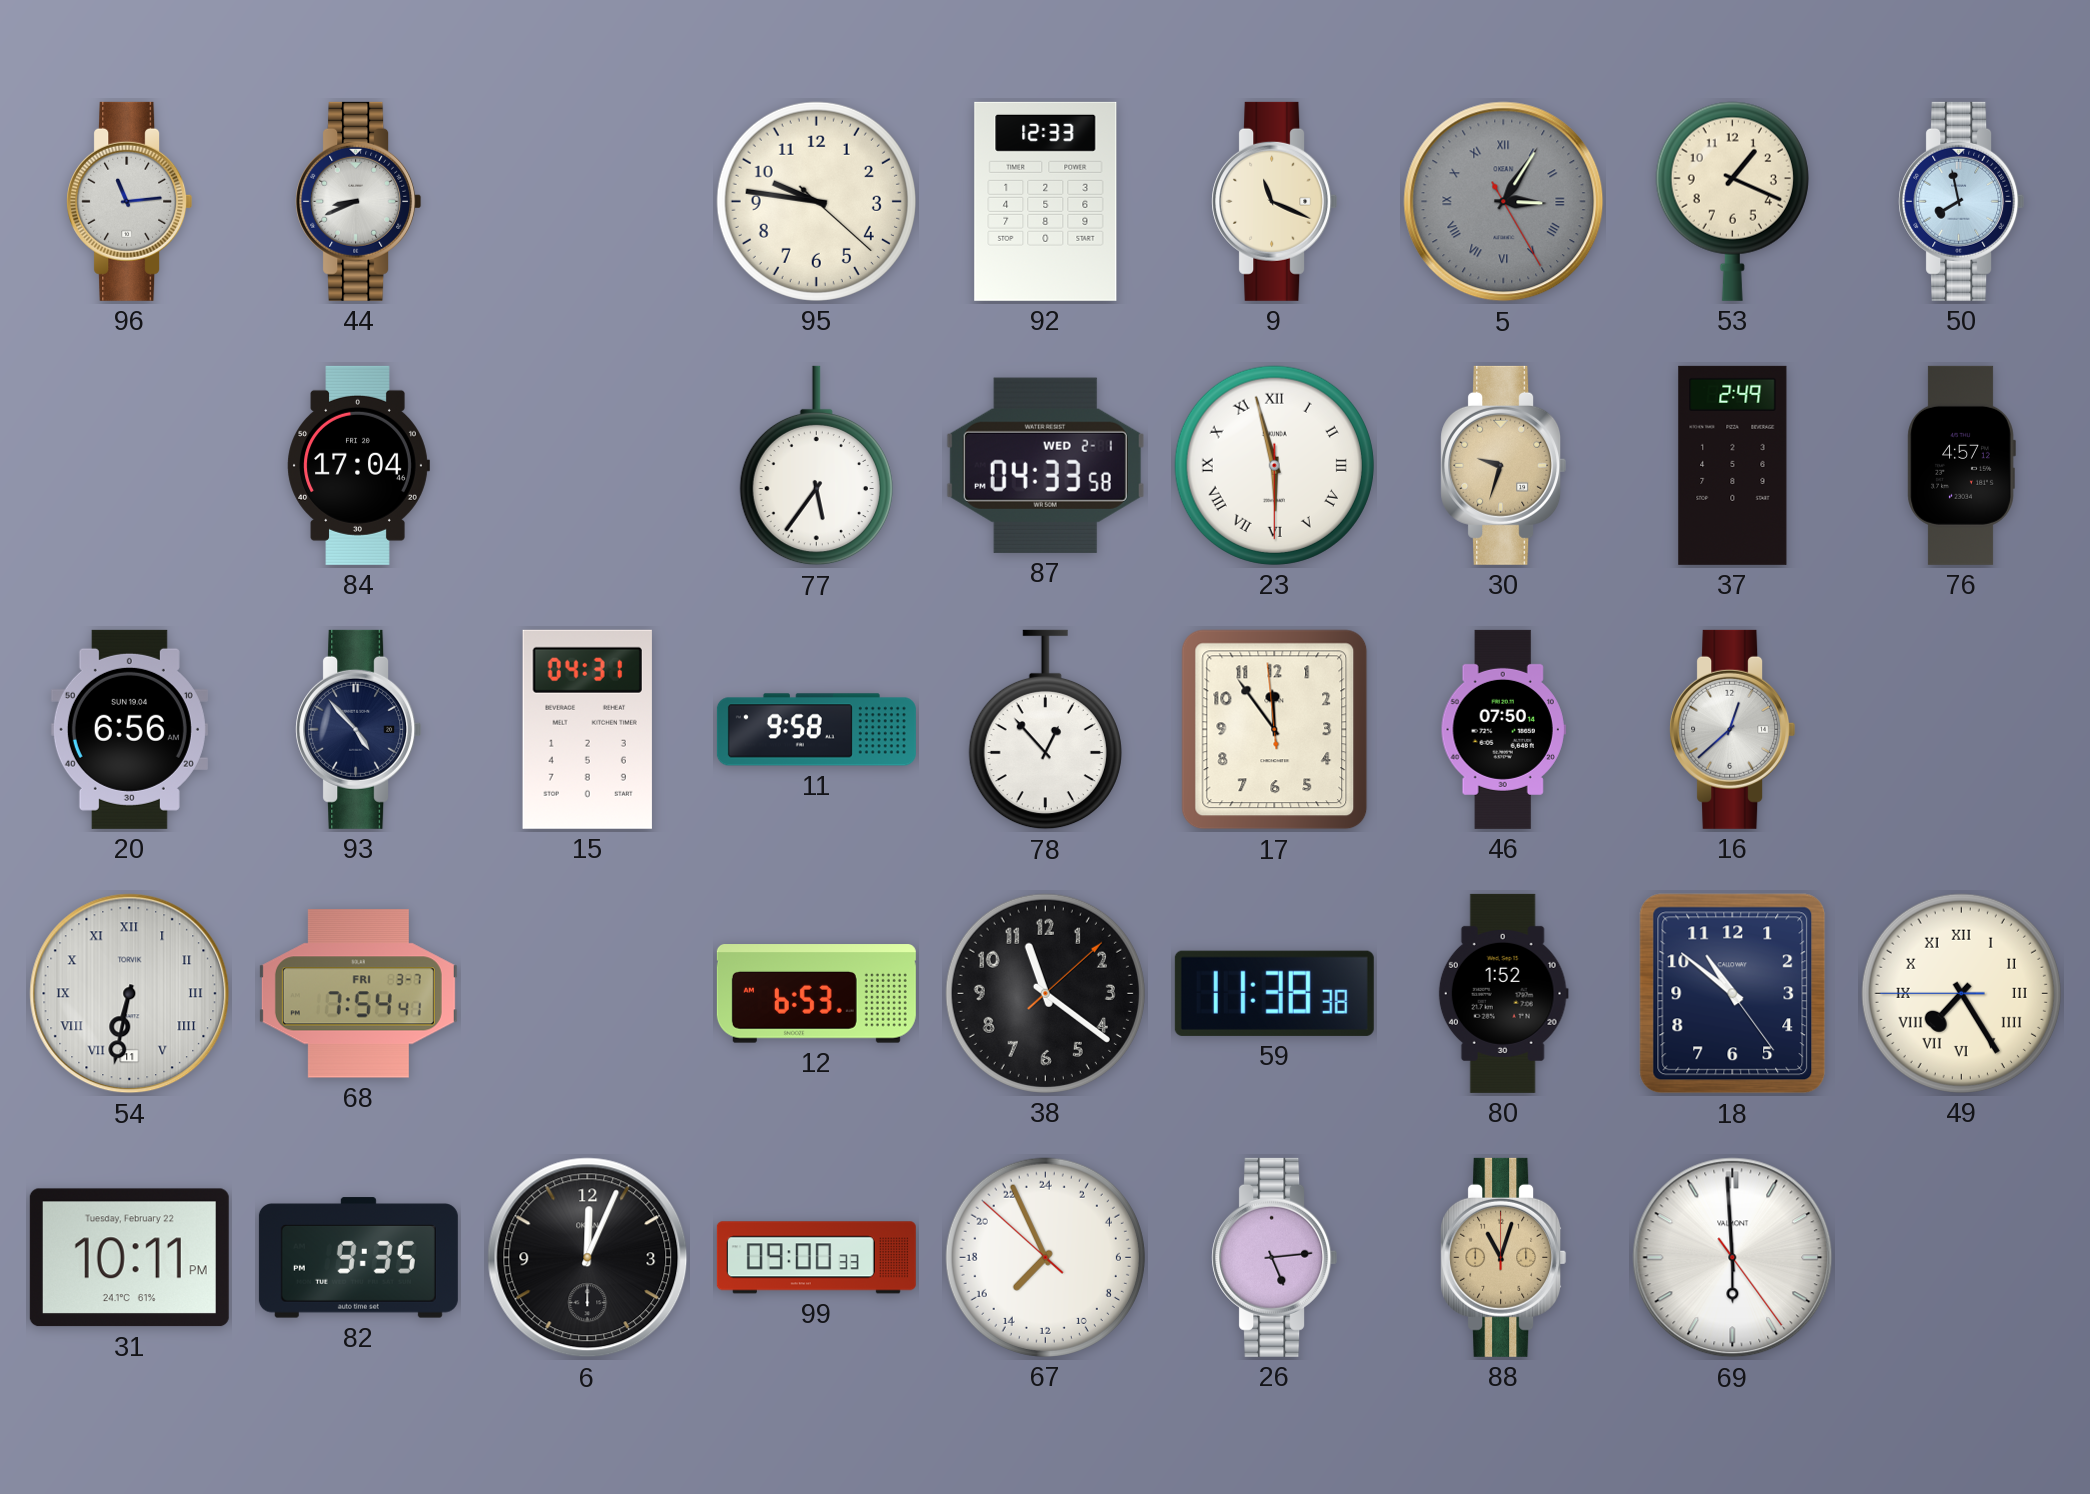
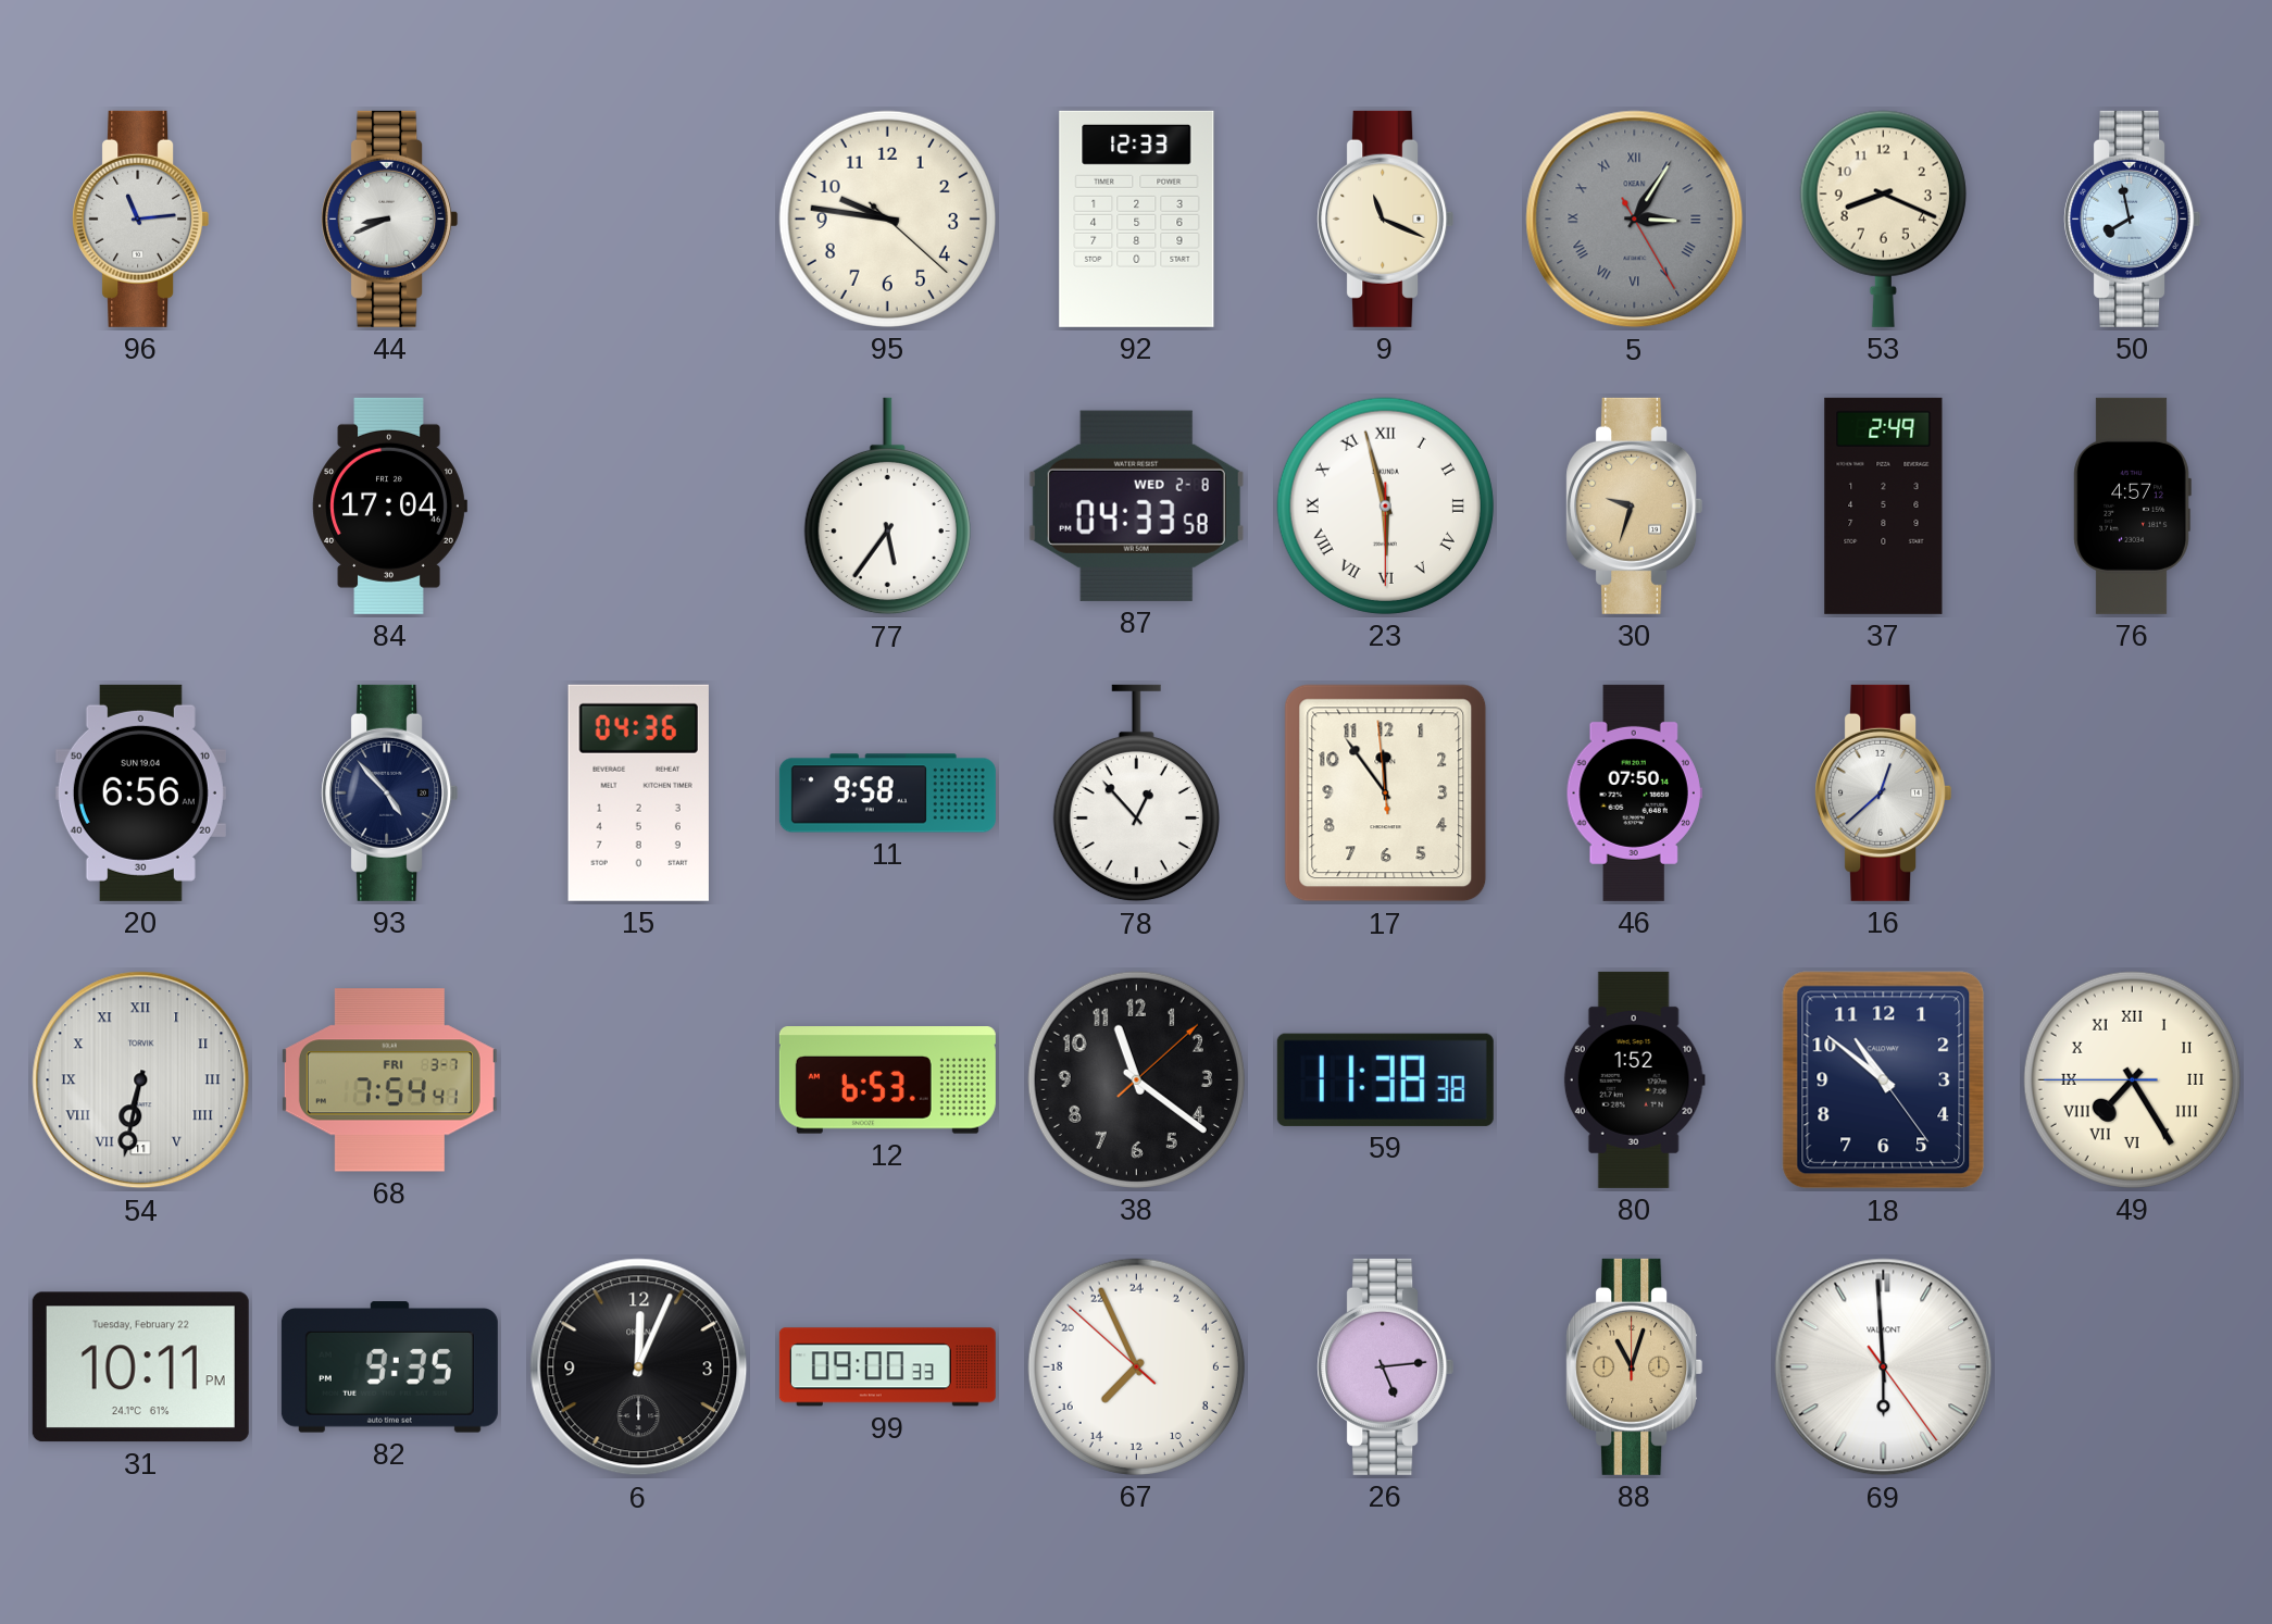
53: 1:19 -> 8:19 (1883, 218)
87 date: WED 2-1 -> WED 2-8 (1136, 505)
15: 04:31 -> 04:36 (638, 792)
